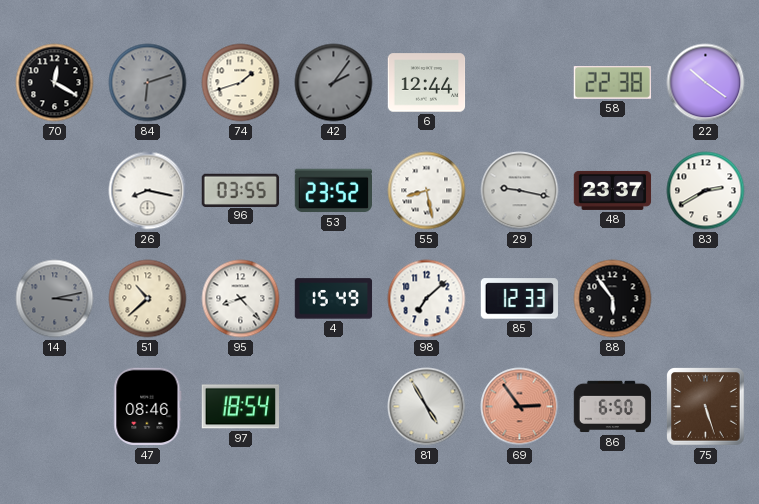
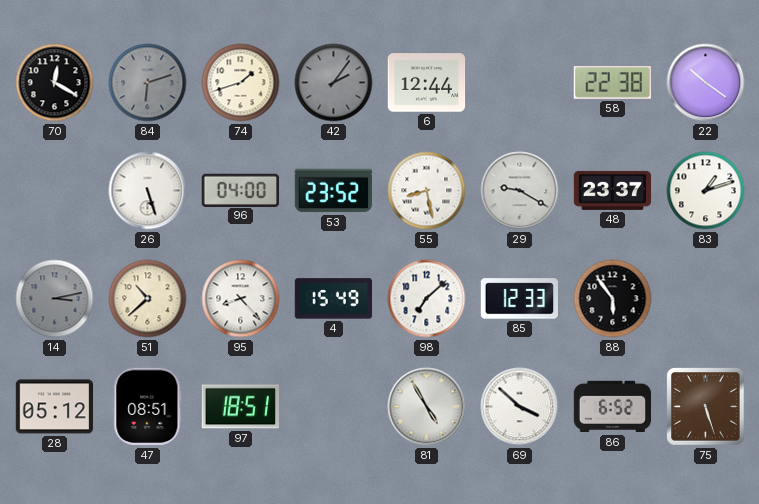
26: 8:17 -> 5:27 (148, 191)
96: 03:55 -> 04:00 (240, 190)
29: 9:17 -> 9:20 (520, 191)
83: 2:40 -> 1:12 (706, 191)
28: none -> 05:12 (55, 407)
47: 08:46 -> 08:51 (148, 407)
97: 18:54 -> 18:51 (240, 407)
69: 2:54 -> 3:52 (520, 407)
69 dial: salmon -> white (520, 407)
86: 6:50 -> 6:52 (613, 407)
